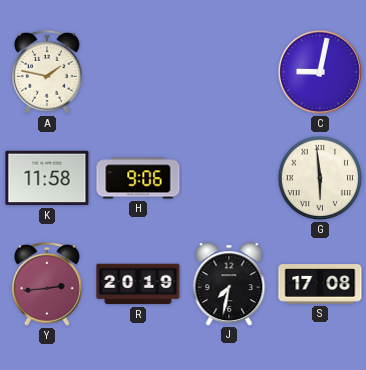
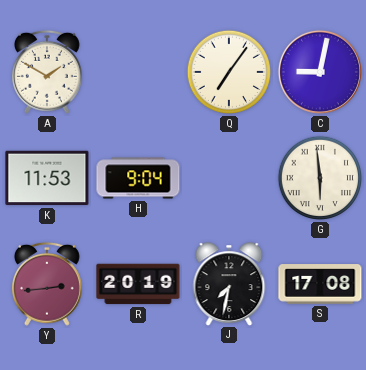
A: 1:47 -> 1:50 (47, 72)
Q: none -> 7:06 (229, 72)
K: 11:58 -> 11:53 (47, 178)
H: 9:06 -> 9:04 (138, 178)
